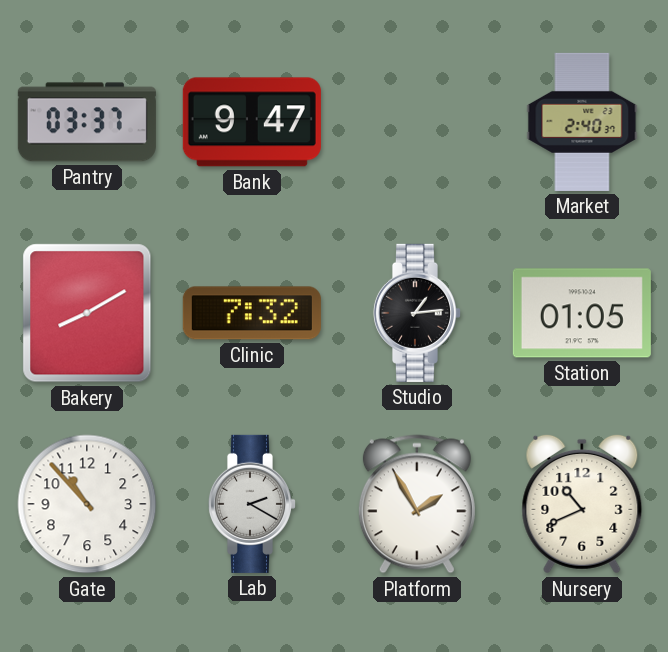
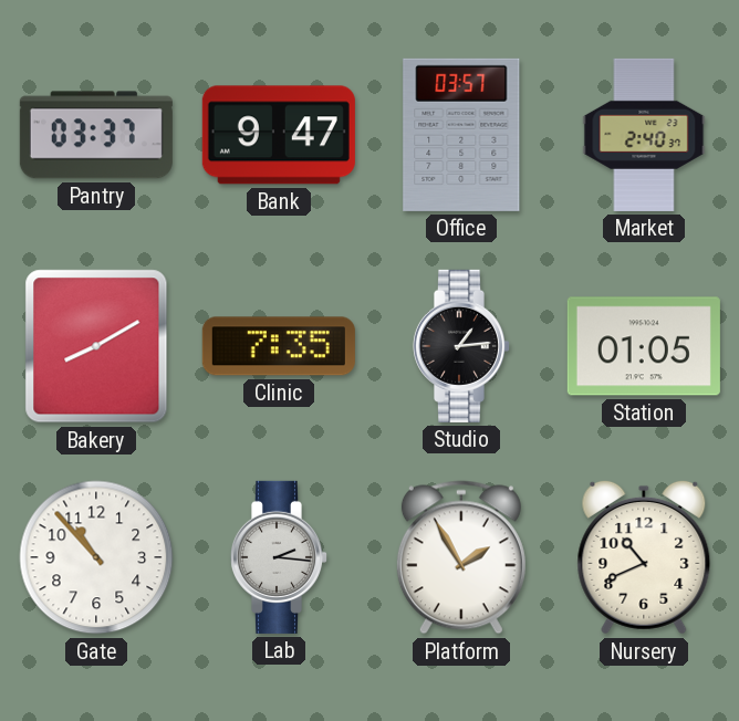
Office: none -> 03:57 (461, 135)
Clinic: 7:32 -> 7:35 (279, 346)
Lab: 2:20 -> 2:16 (278, 557)
